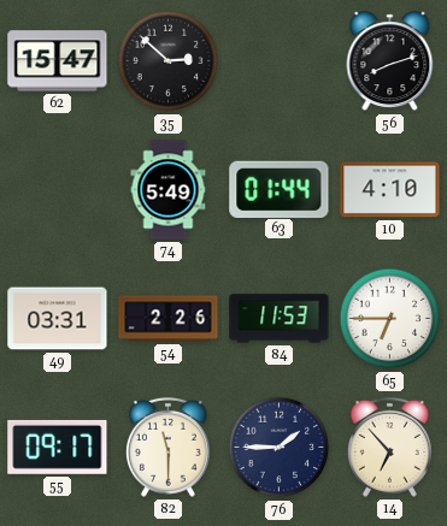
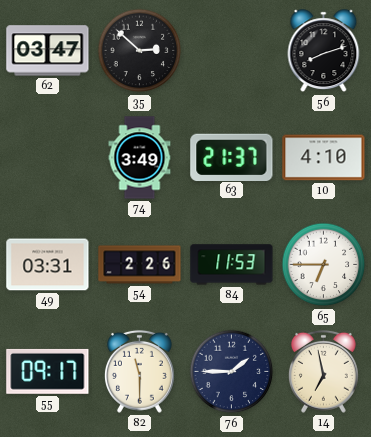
62: 15:47 -> 03:47 (48, 51)
74: 5:49 -> 3:49 (140, 158)
63: 01:44 -> 21:37 (232, 157)
14: 6:53 -> 6:58 (323, 371)
